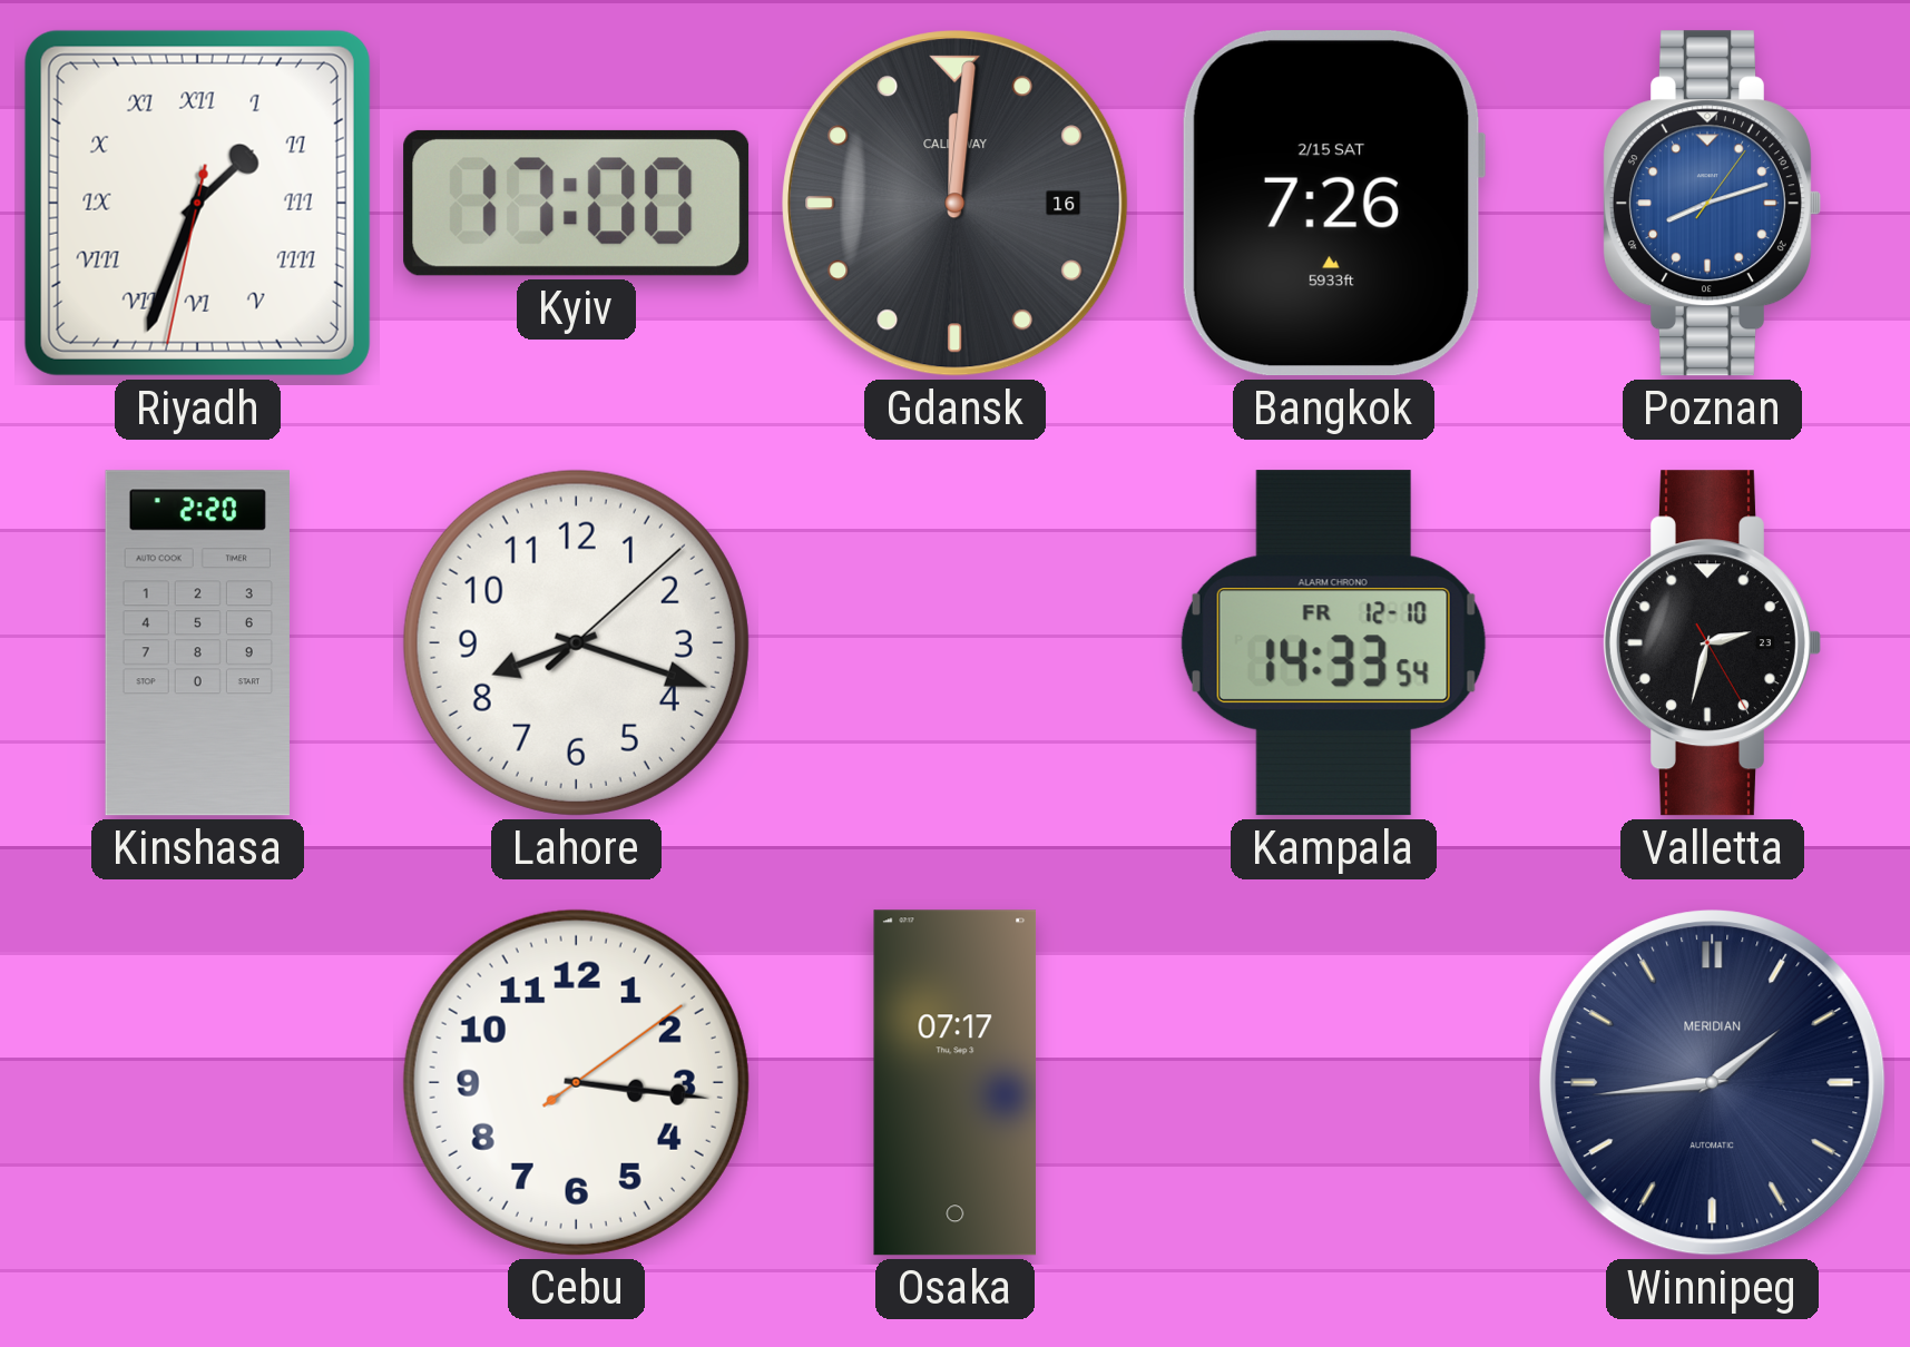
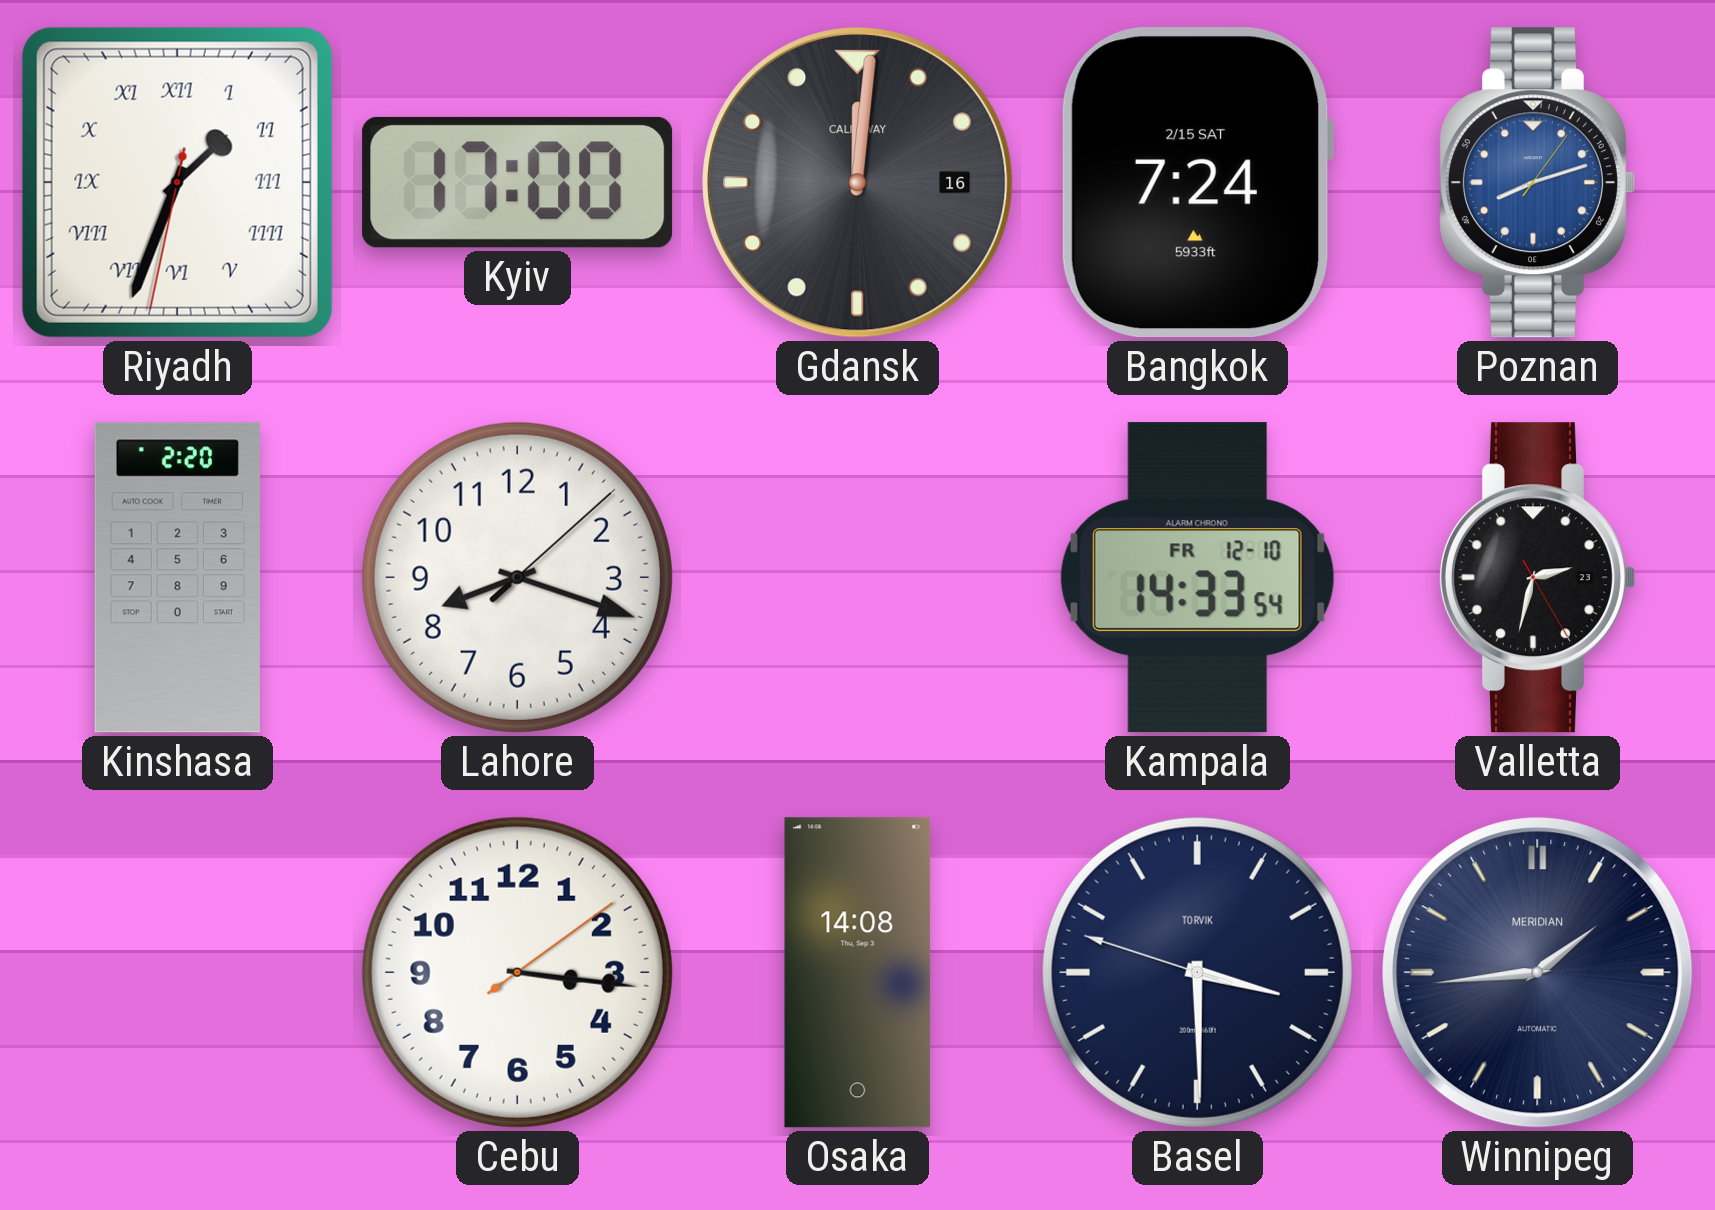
Bangkok: 7:26 -> 7:24 (1197, 183)
Osaka: 07:17 -> 14:08 (857, 973)
Basel: none -> 3:29 (1197, 972)
